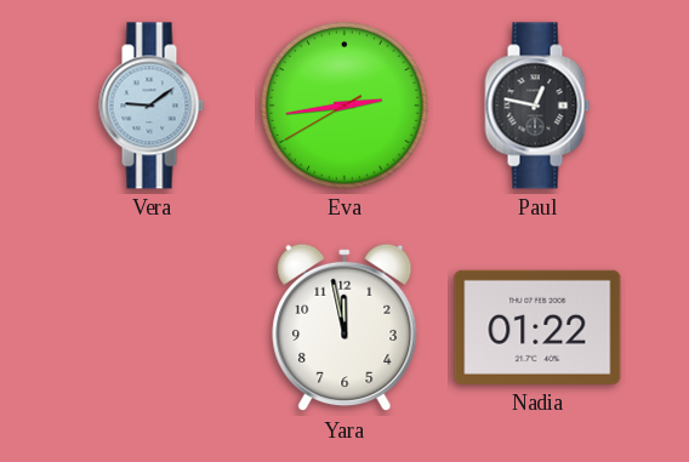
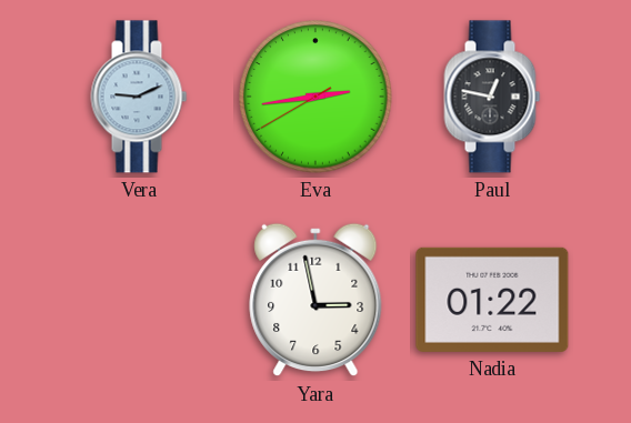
Vera: 9:09 -> 9:11 (139, 97)
Yara: 11:58 -> 2:58 (315, 300)
